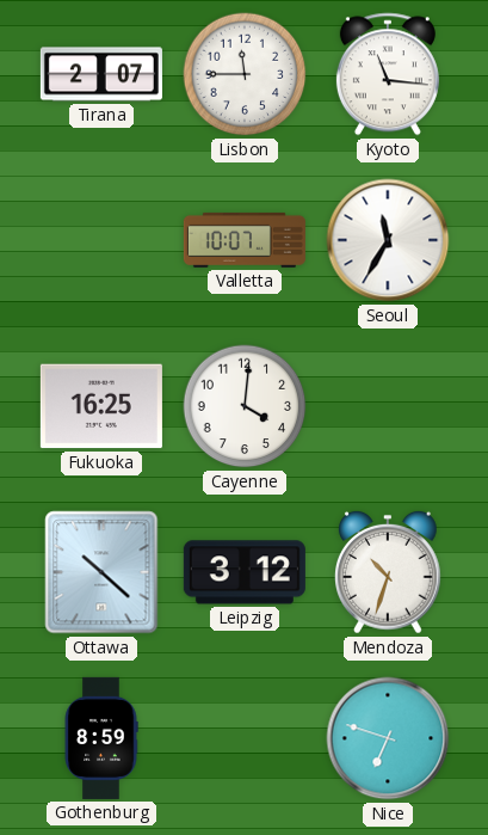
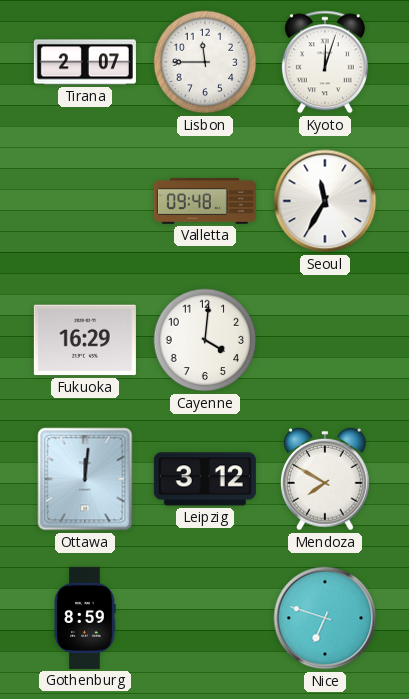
Kyoto: 11:16 -> 12:03 (325, 62)
Valletta: 10:07 -> 09:48 (205, 201)
Fukuoka: 16:25 -> 16:29 (85, 340)
Ottawa: 10:22 -> 12:01 (85, 479)
Mendoza: 10:33 -> 7:50 (326, 479)
